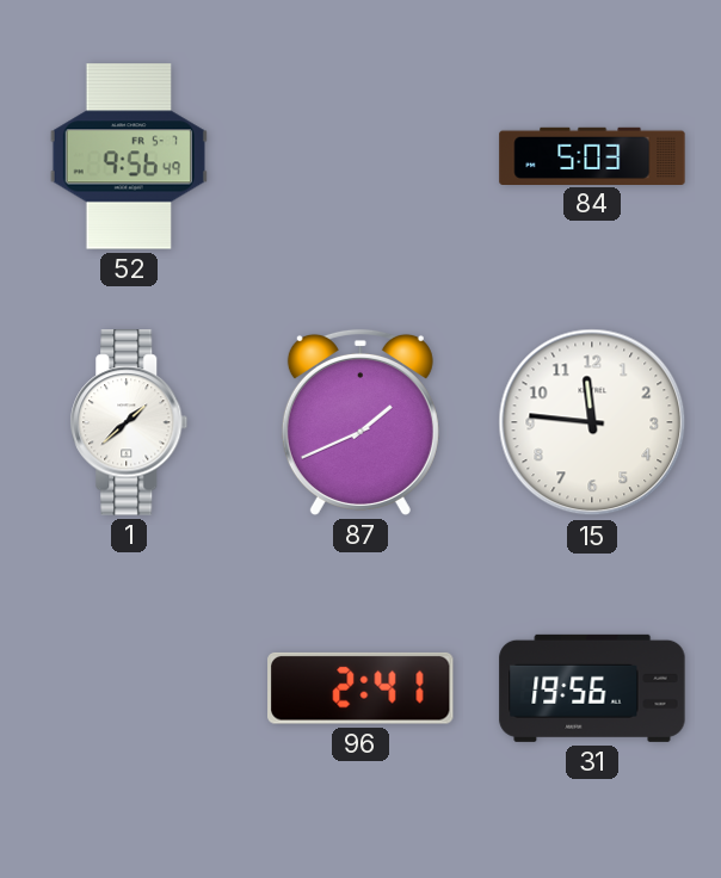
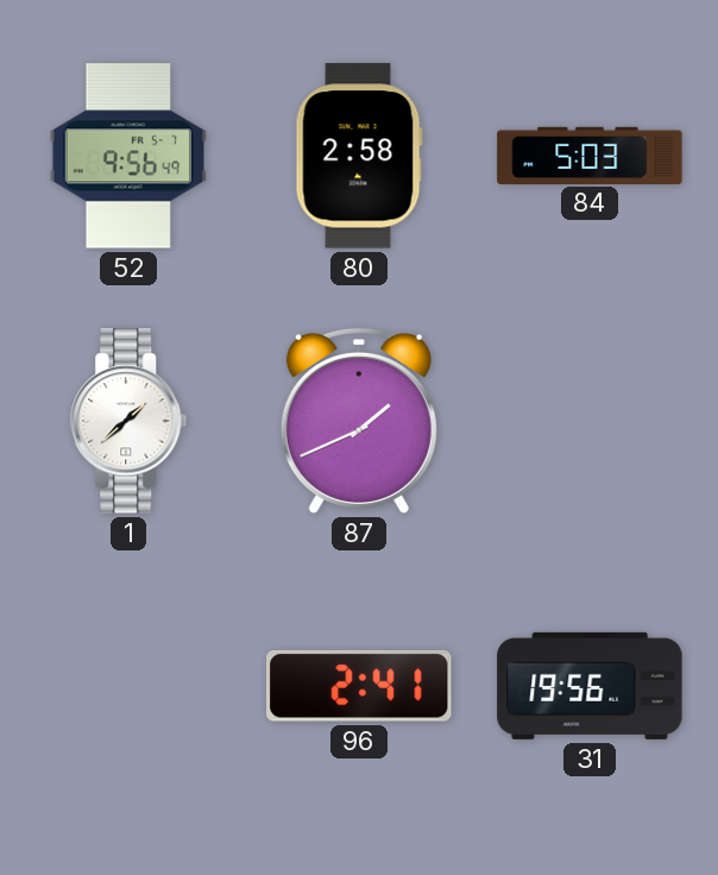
80: none -> 2:58 (359, 156)
15: 11:46 -> none (592, 422)
